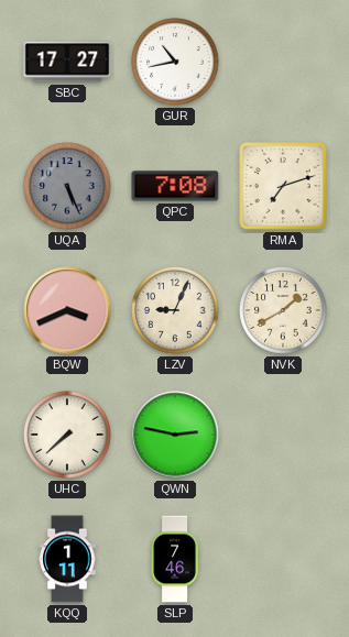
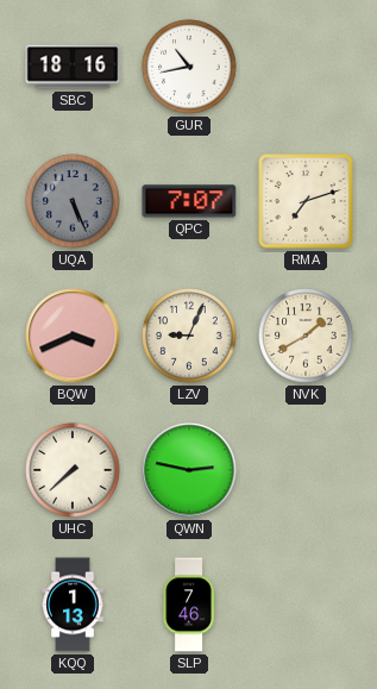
SBC: 17:27 -> 18:16 (73, 67)
QPC: 7:08 -> 7:07 (189, 201)
KQQ: 1:11 -> 1:13 (73, 605)
